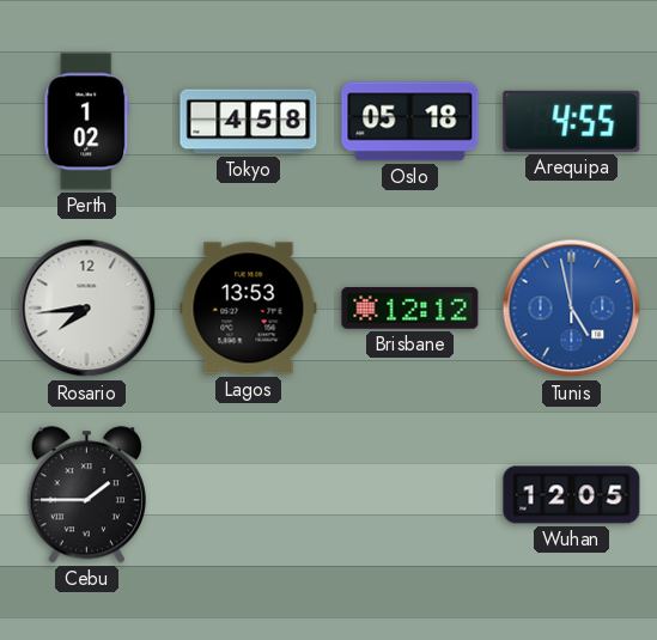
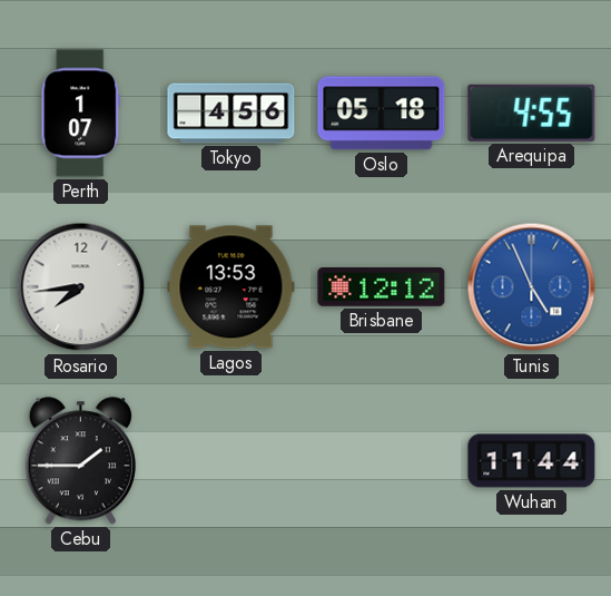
Perth: 1:02 -> 1:07 (81, 114)
Tokyo: 4:58 -> 4:56 (231, 114)
Tunis: 4:58 -> 4:56 (532, 287)
Wuhan: 12:05 -> 11:44 (532, 461)
